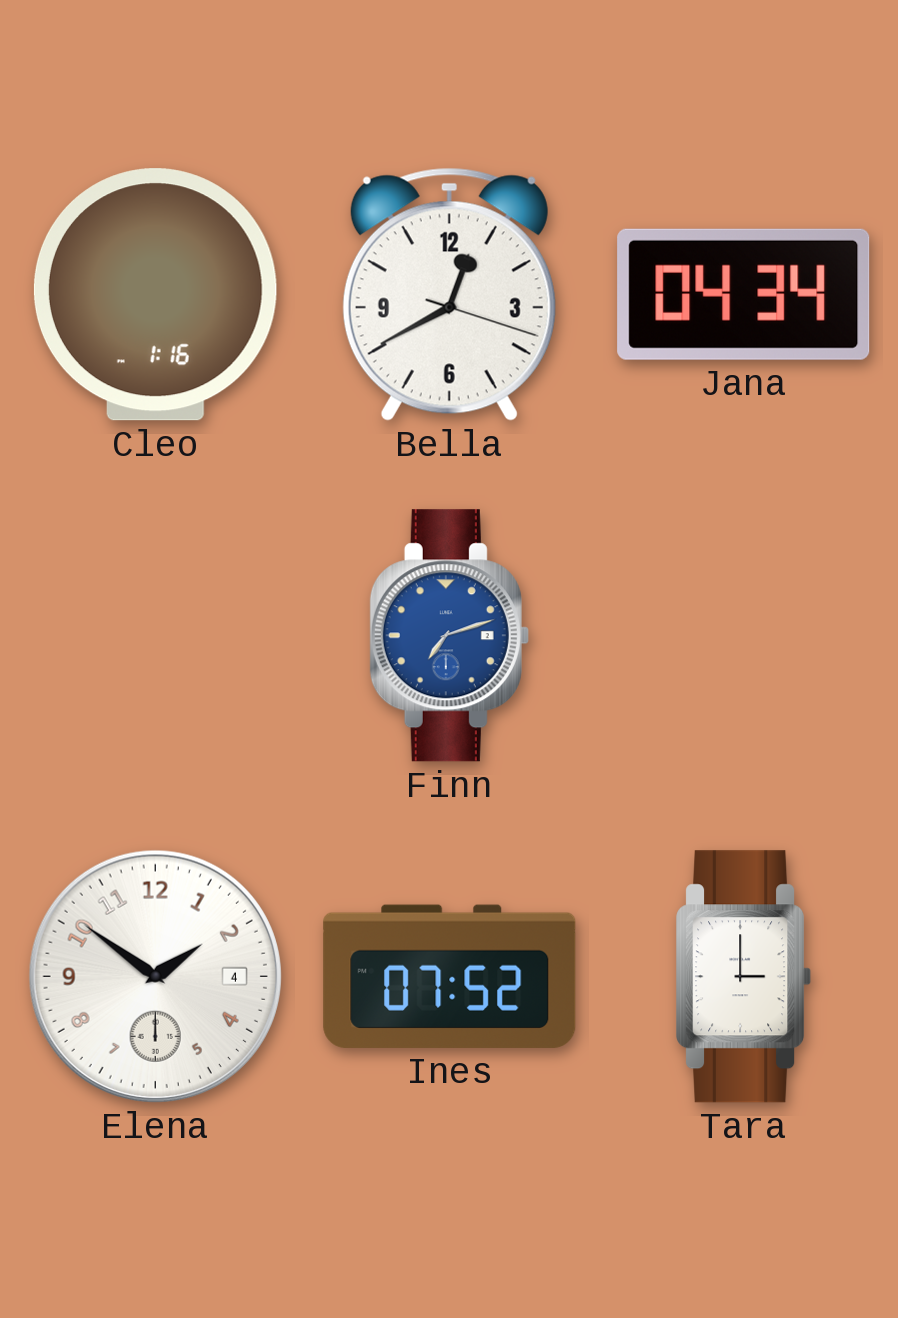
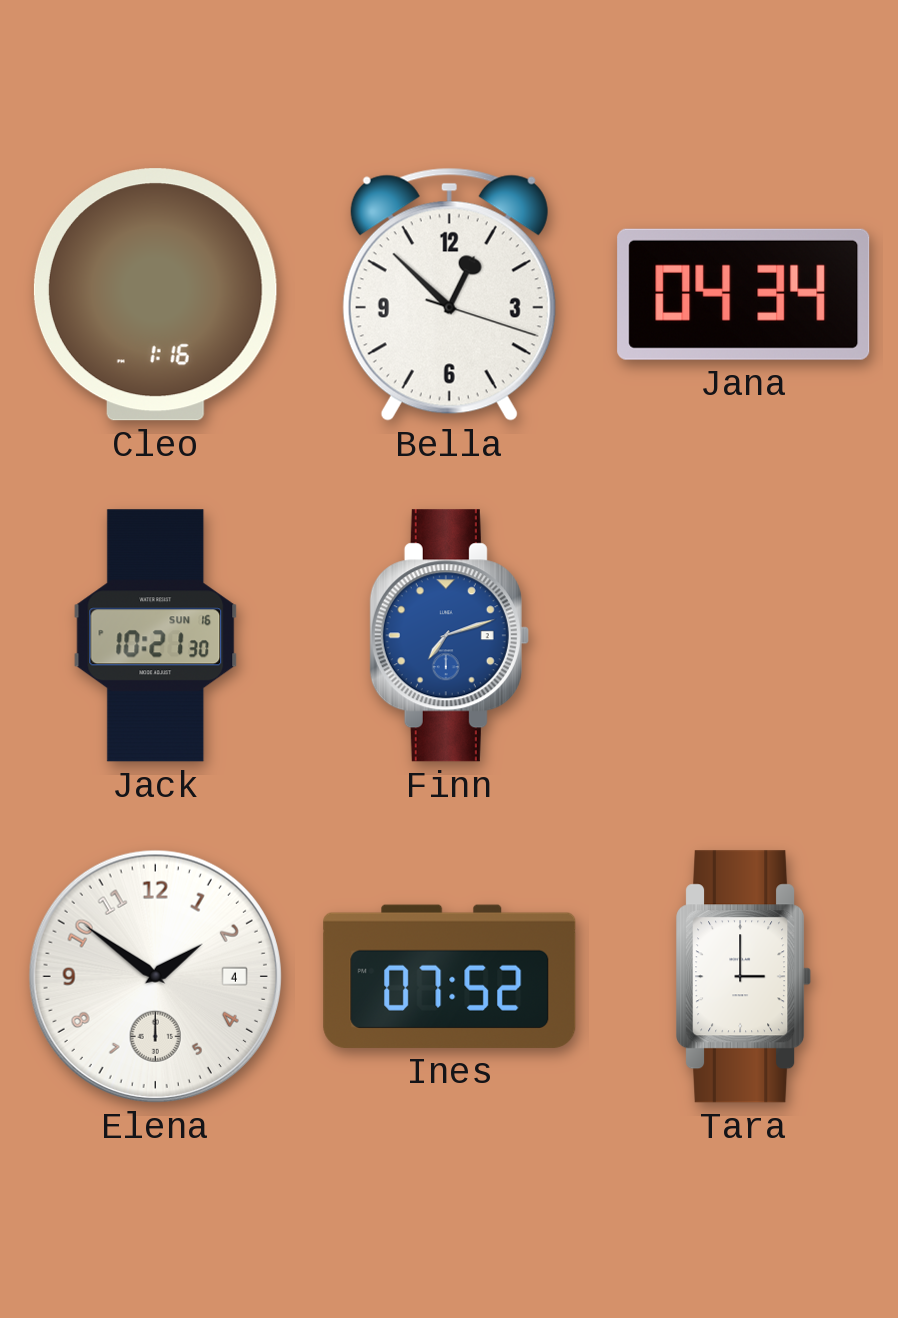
Bella: 12:40 -> 12:52 (449, 294)
Jack: none -> 10:21 (156, 636)
